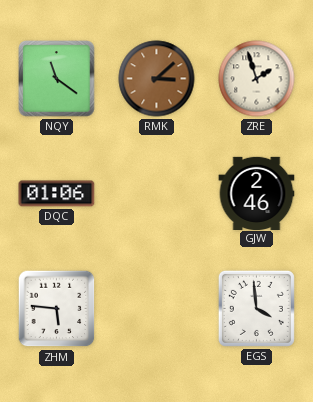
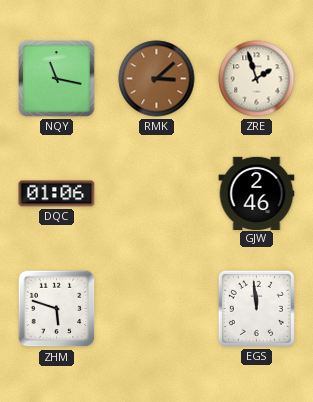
NQY: 11:21 -> 11:17 (57, 79)
ZHM: 5:46 -> 5:48 (57, 309)
EGS: 3:59 -> 11:59 (256, 308)
